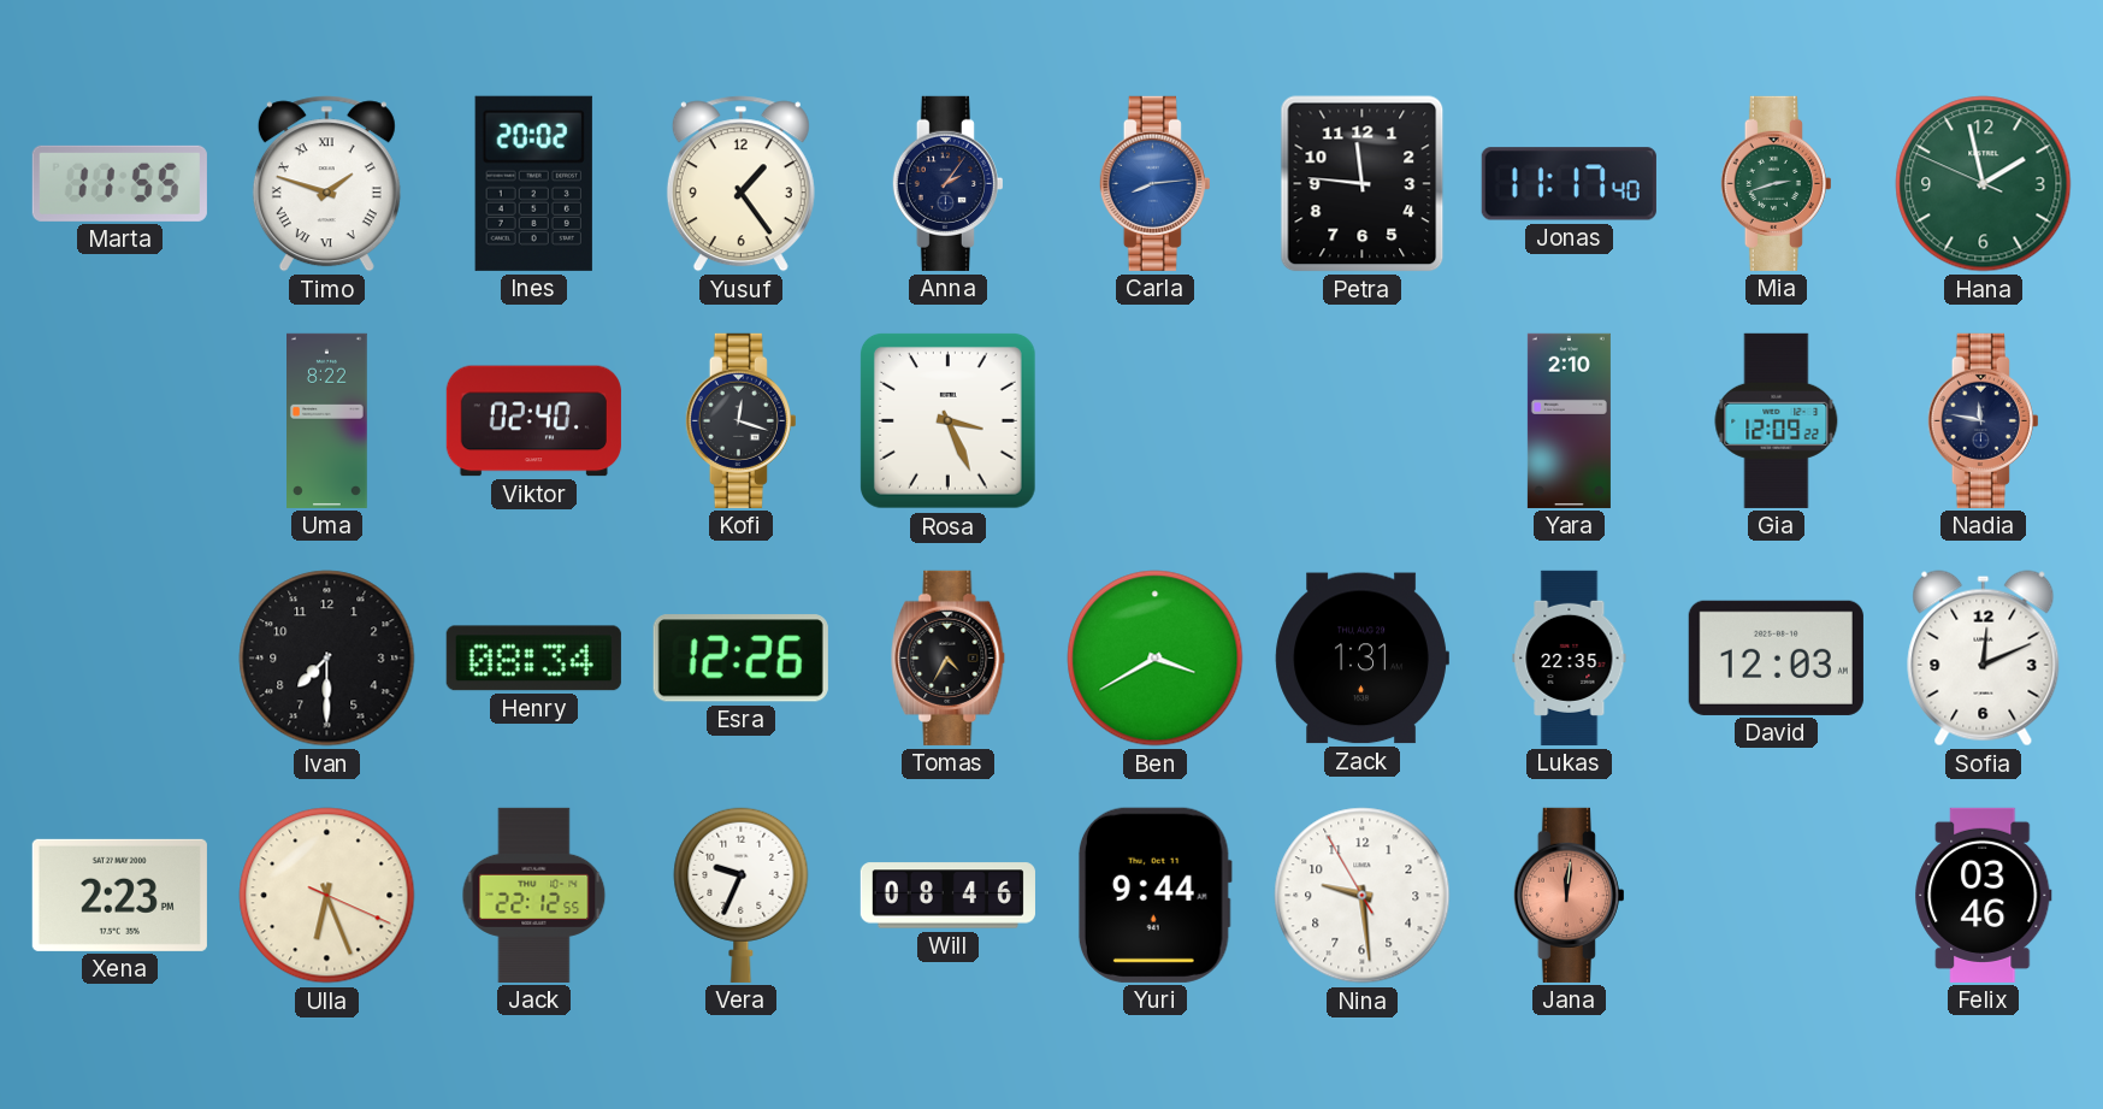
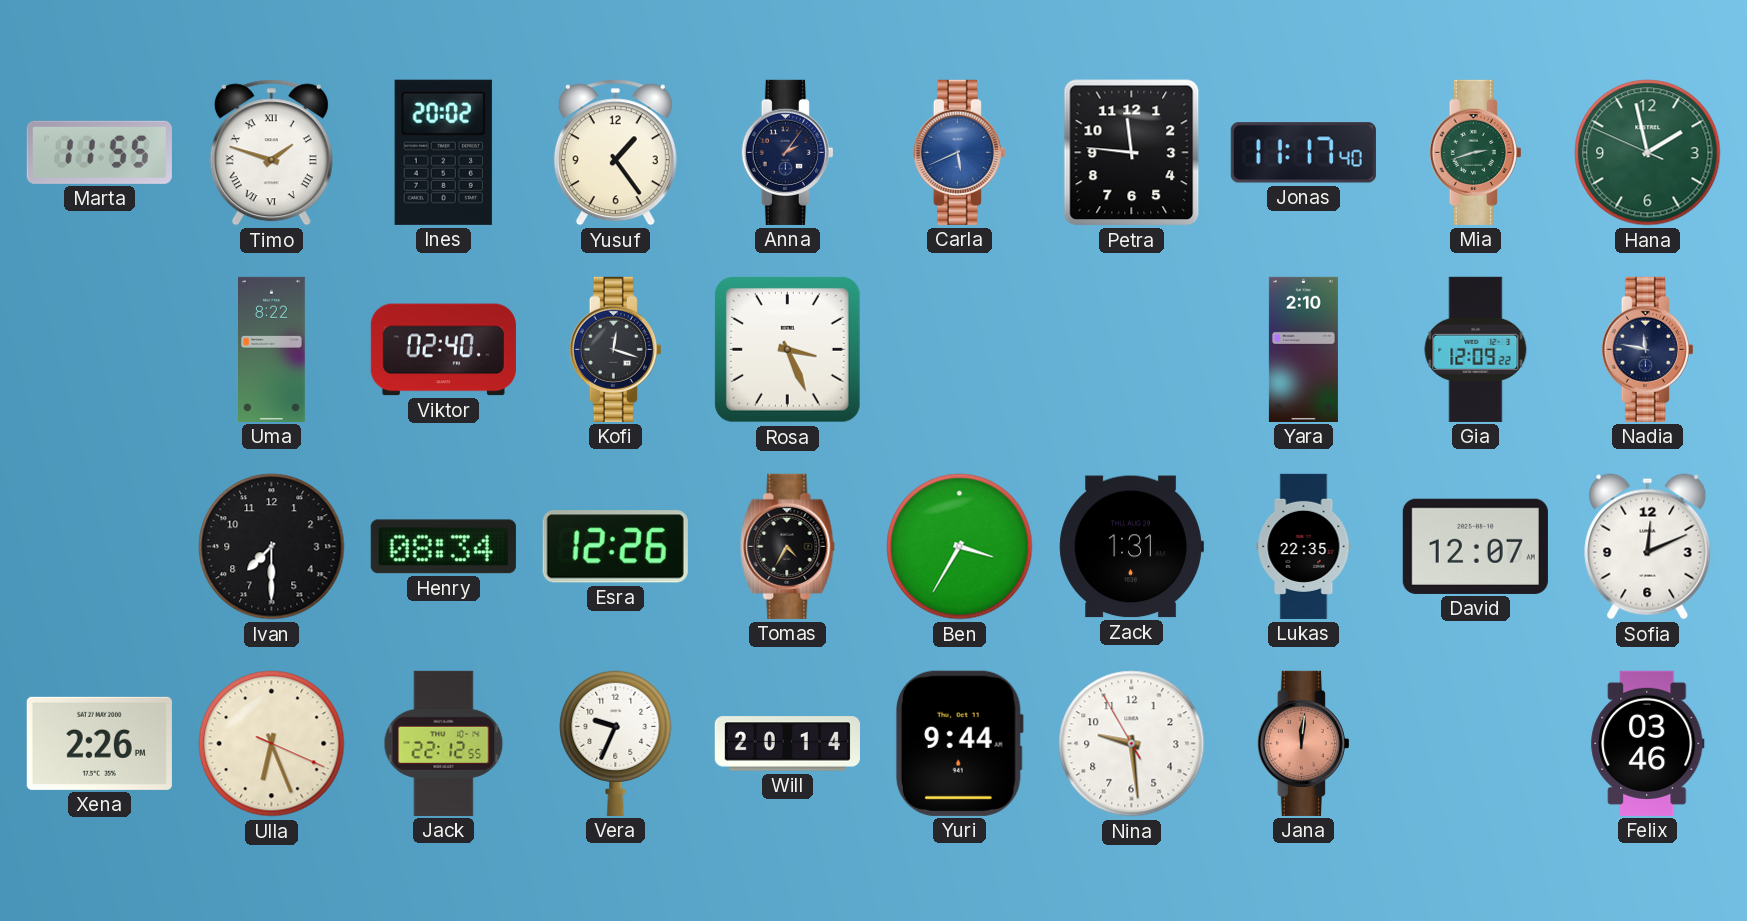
Carla: 8:14 -> 5:41 (959, 152)
Ben: 3:40 -> 3:35 (960, 547)
David: 12:03 -> 12:07 (1475, 546)
Xena: 2:23 -> 2:26 (99, 743)
Will: 08:46 -> 20:14 (787, 744)
